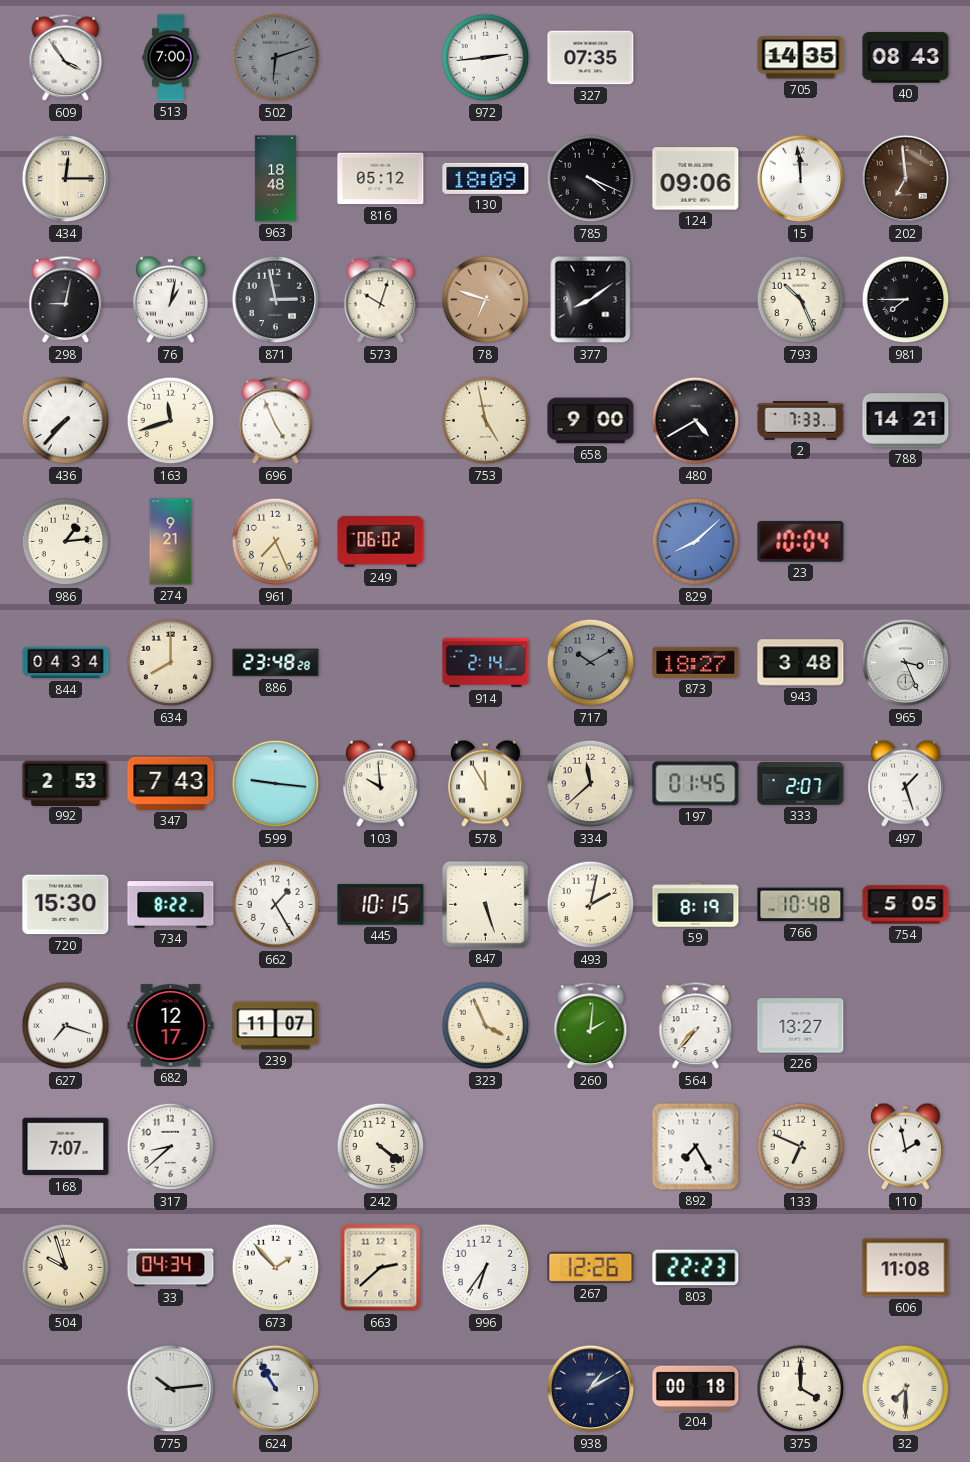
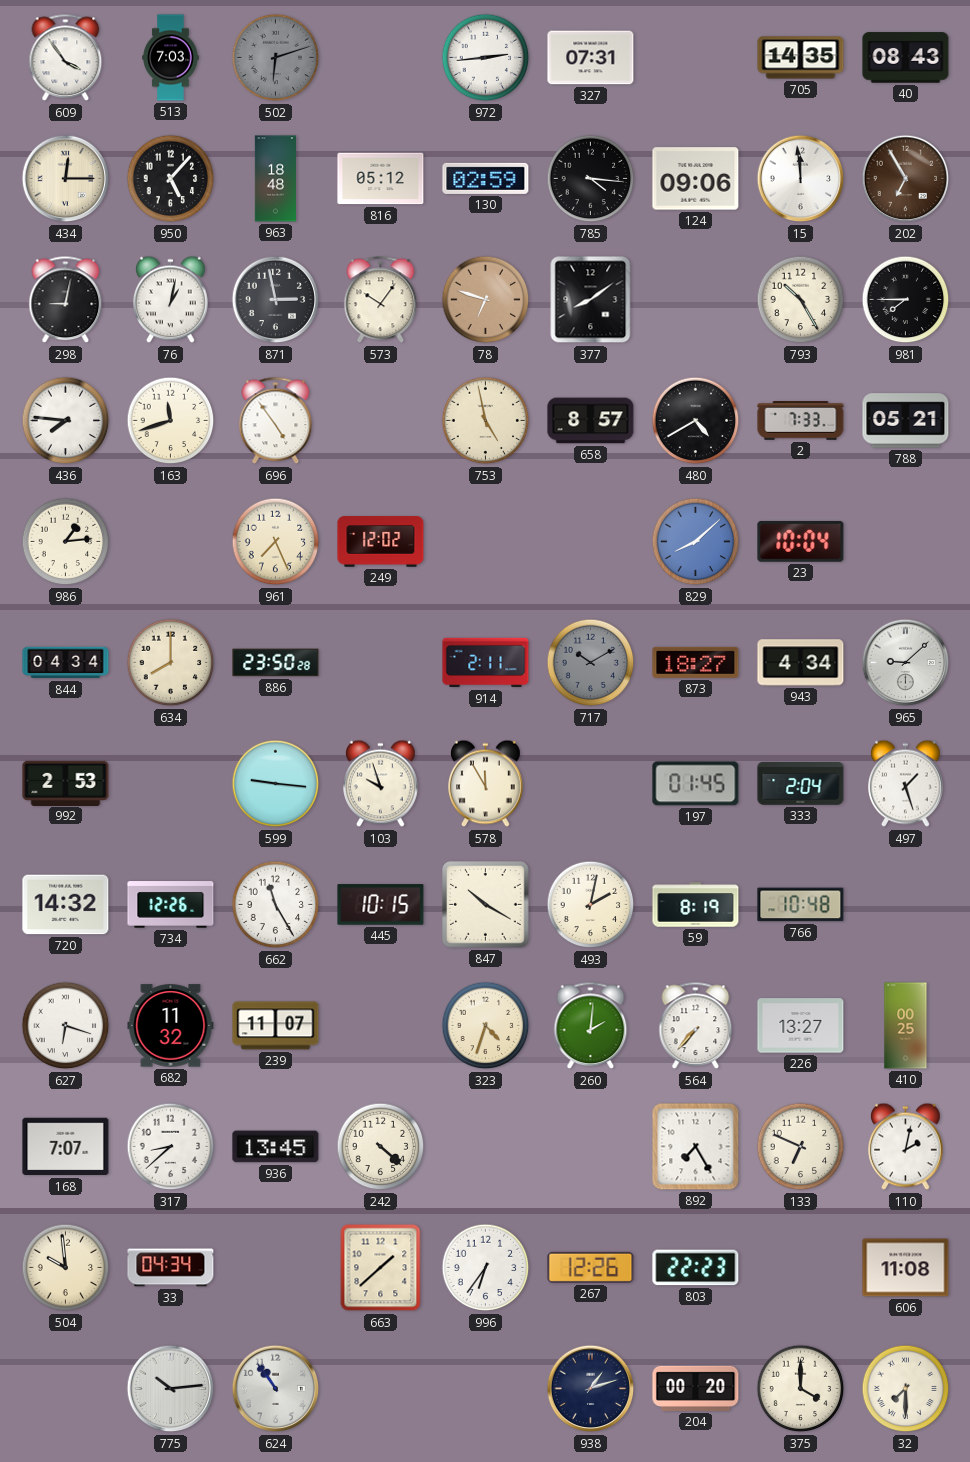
513: 7:00 -> 7:03 (171, 58)
327: 07:35 -> 07:31 (591, 58)
950: none -> 5:07 (171, 179)
130: 18:09 -> 02:59 (486, 178)
785: 4:19 -> 4:16 (591, 179)
202: 6:59 -> 6:55 (906, 179)
573: 10:03 -> 10:06 (381, 300)
793: 10:26 -> 10:25 (801, 300)
436: 7:37 -> 7:46 (66, 421)
696: 4:56 -> 4:54 (276, 421)
658: 9:00 -> 8:57 (591, 421)
788: 14:21 -> 05:21 (906, 421)
274: 9:21 -> none (171, 542)
249: 06:02 -> 12:02 (381, 542)
886: 23:48 -> 23:50 (276, 663)
914: 2:14 -> 2:11 (486, 663)
943: 3:48 -> 4:34 (801, 663)
965: 3:26 -> 9:08 (906, 663)
347: 7:43 -> none (171, 783)
103: 9:59 -> 9:57 (381, 784)
334: 11:38 -> none (591, 784)
333: 2:07 -> 2:04 (801, 784)
720: 15:30 -> 14:32 (66, 905)
734: 8:22 -> 12:26 (171, 905)
662: 1:25 -> 11:25 (276, 905)
847: 5:27 -> 10:20 (486, 905)
754: 5:05 -> none (906, 905)
627: 7:18 -> 6:18 (66, 1026)
682: 12:17 -> 11:32 (171, 1026)
323: 3:56 -> 4:33 (486, 1026)
410: none -> 00:25 (906, 1026)
936: none -> 13:45 (276, 1147)
242: 4:21 -> 4:22 (381, 1147)
110: 1:58 -> 2:02 (906, 1147)
504: 9:57 -> 9:59 (66, 1268)
673: 1:53 -> none (276, 1268)
663: 2:38 -> 1:38 (381, 1268)
624: 10:55 -> 10:54 (276, 1389)
938: 1:10 -> 1:12 (591, 1389)
204: 00:18 -> 00:20 (696, 1388)
